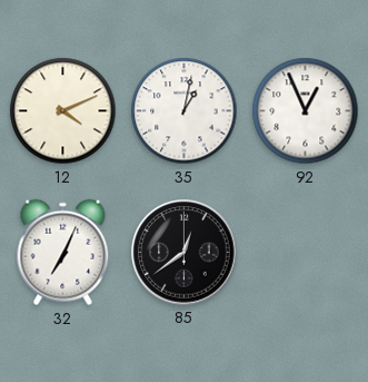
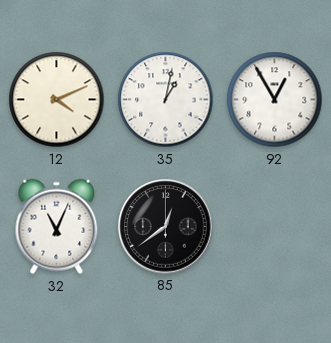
92: 12:56 -> 12:55 (275, 100)
32: 7:04 -> 11:04 (57, 227)
